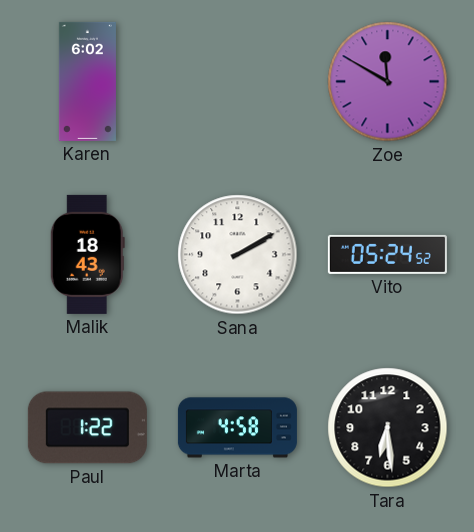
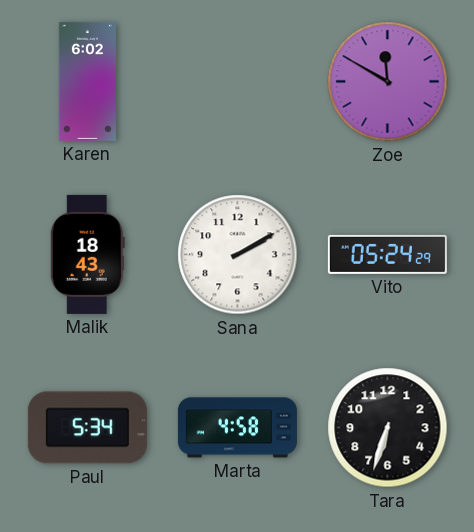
Vito: 05:24:52 -> 05:24:29 (387, 254)
Paul: 1:22 -> 5:34 (87, 428)
Tara: 6:29 -> 6:33 (388, 428)
